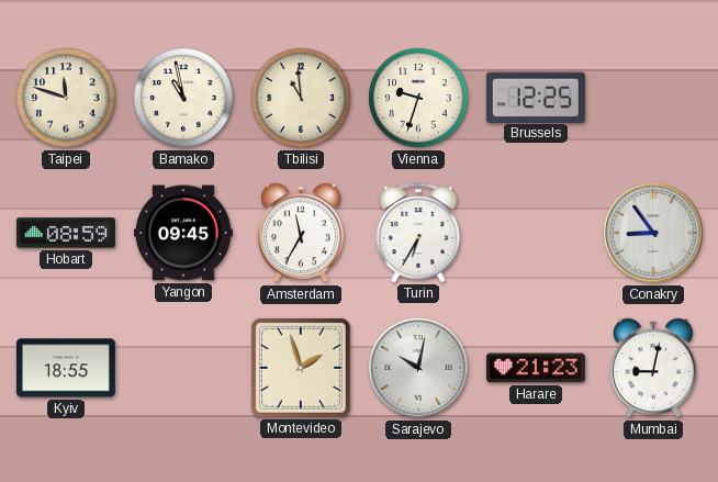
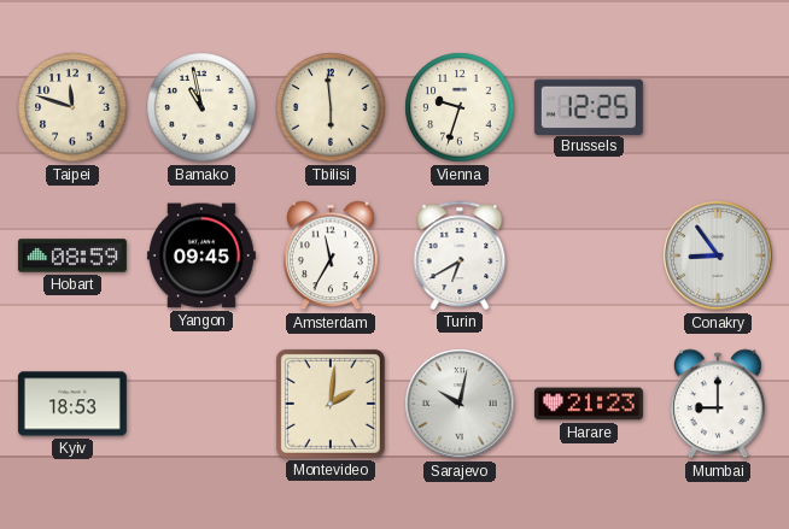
Tbilisi: 10:59 -> 5:59 (331, 107)
Turin: 6:35 -> 6:40 (460, 255)
Kyiv: 18:55 -> 18:53 (72, 404)
Montevideo: 1:57 -> 2:01 (331, 404)
Mumbai: 9:02 -> 9:00 (718, 404)
